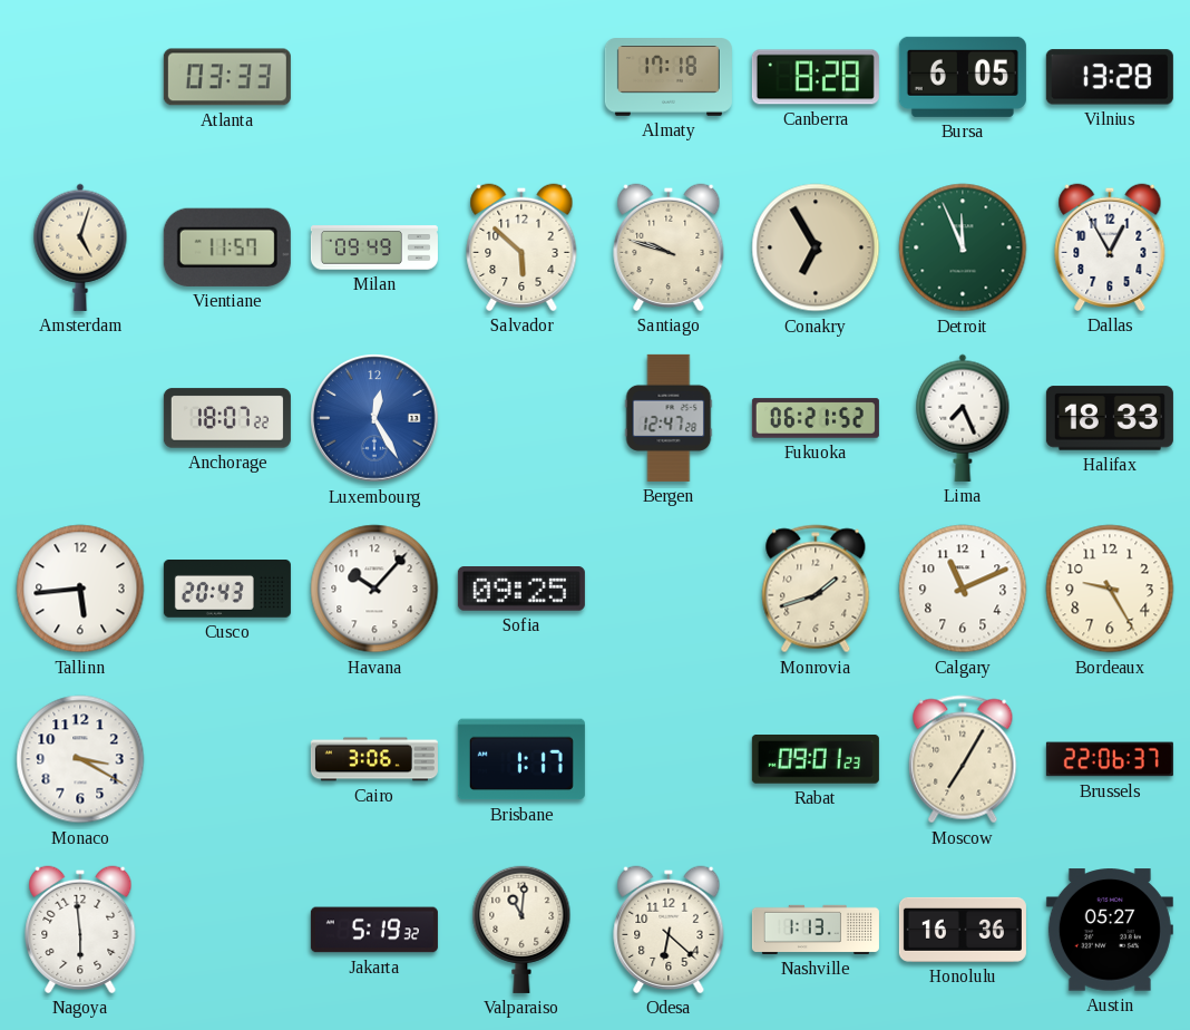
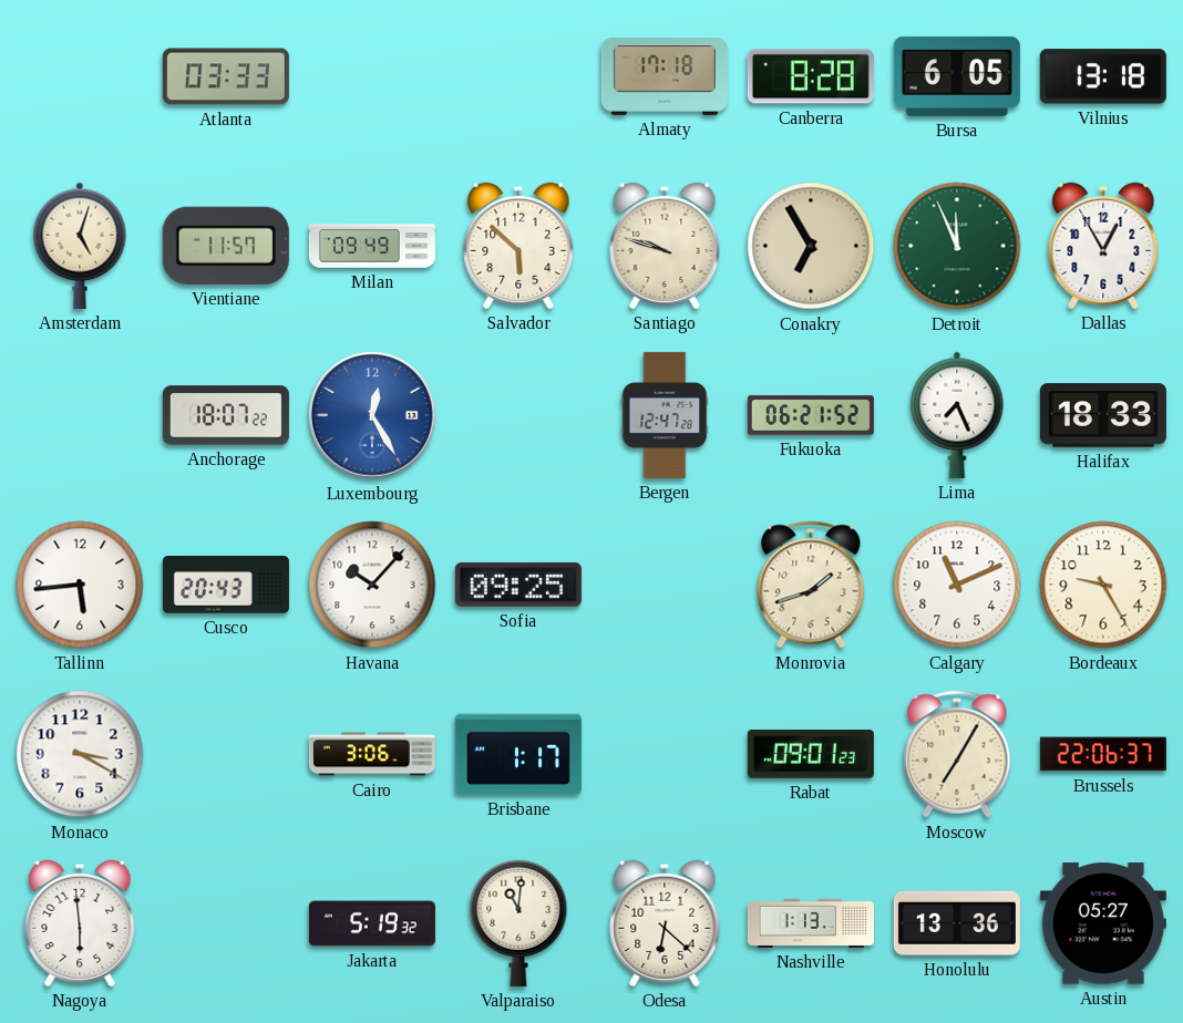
Vilnius: 13:28 -> 13:18 (1103, 76)
Honolulu: 16:36 -> 13:36 (957, 923)
